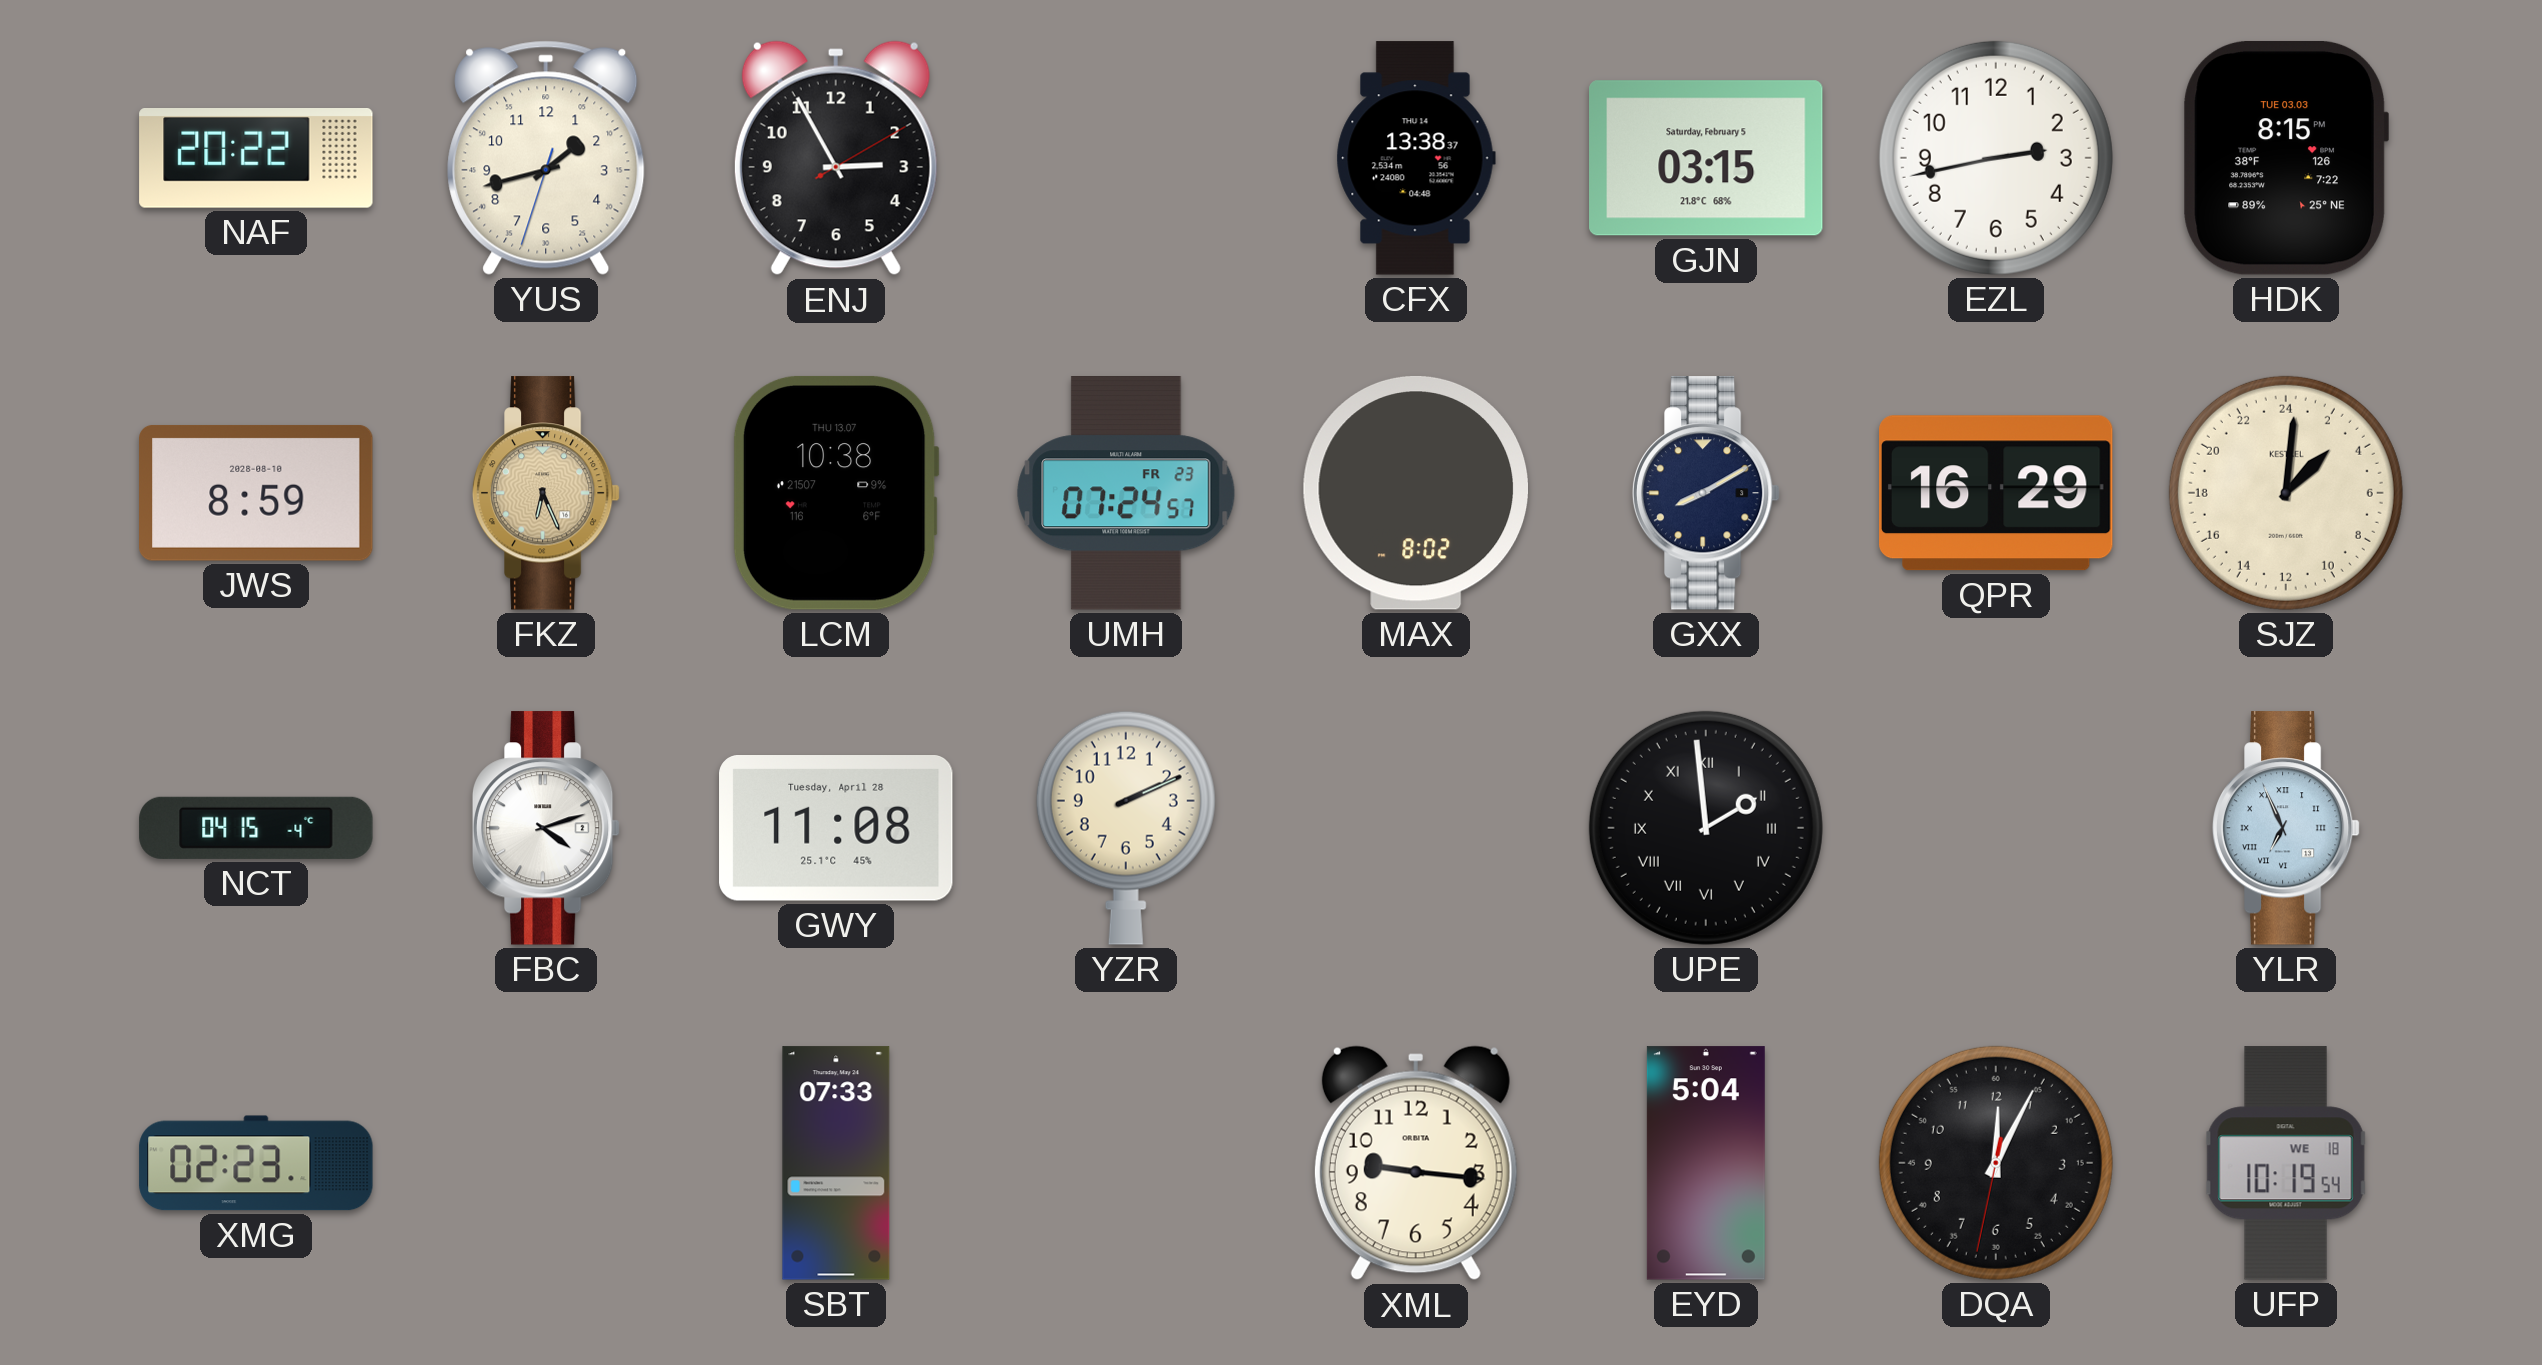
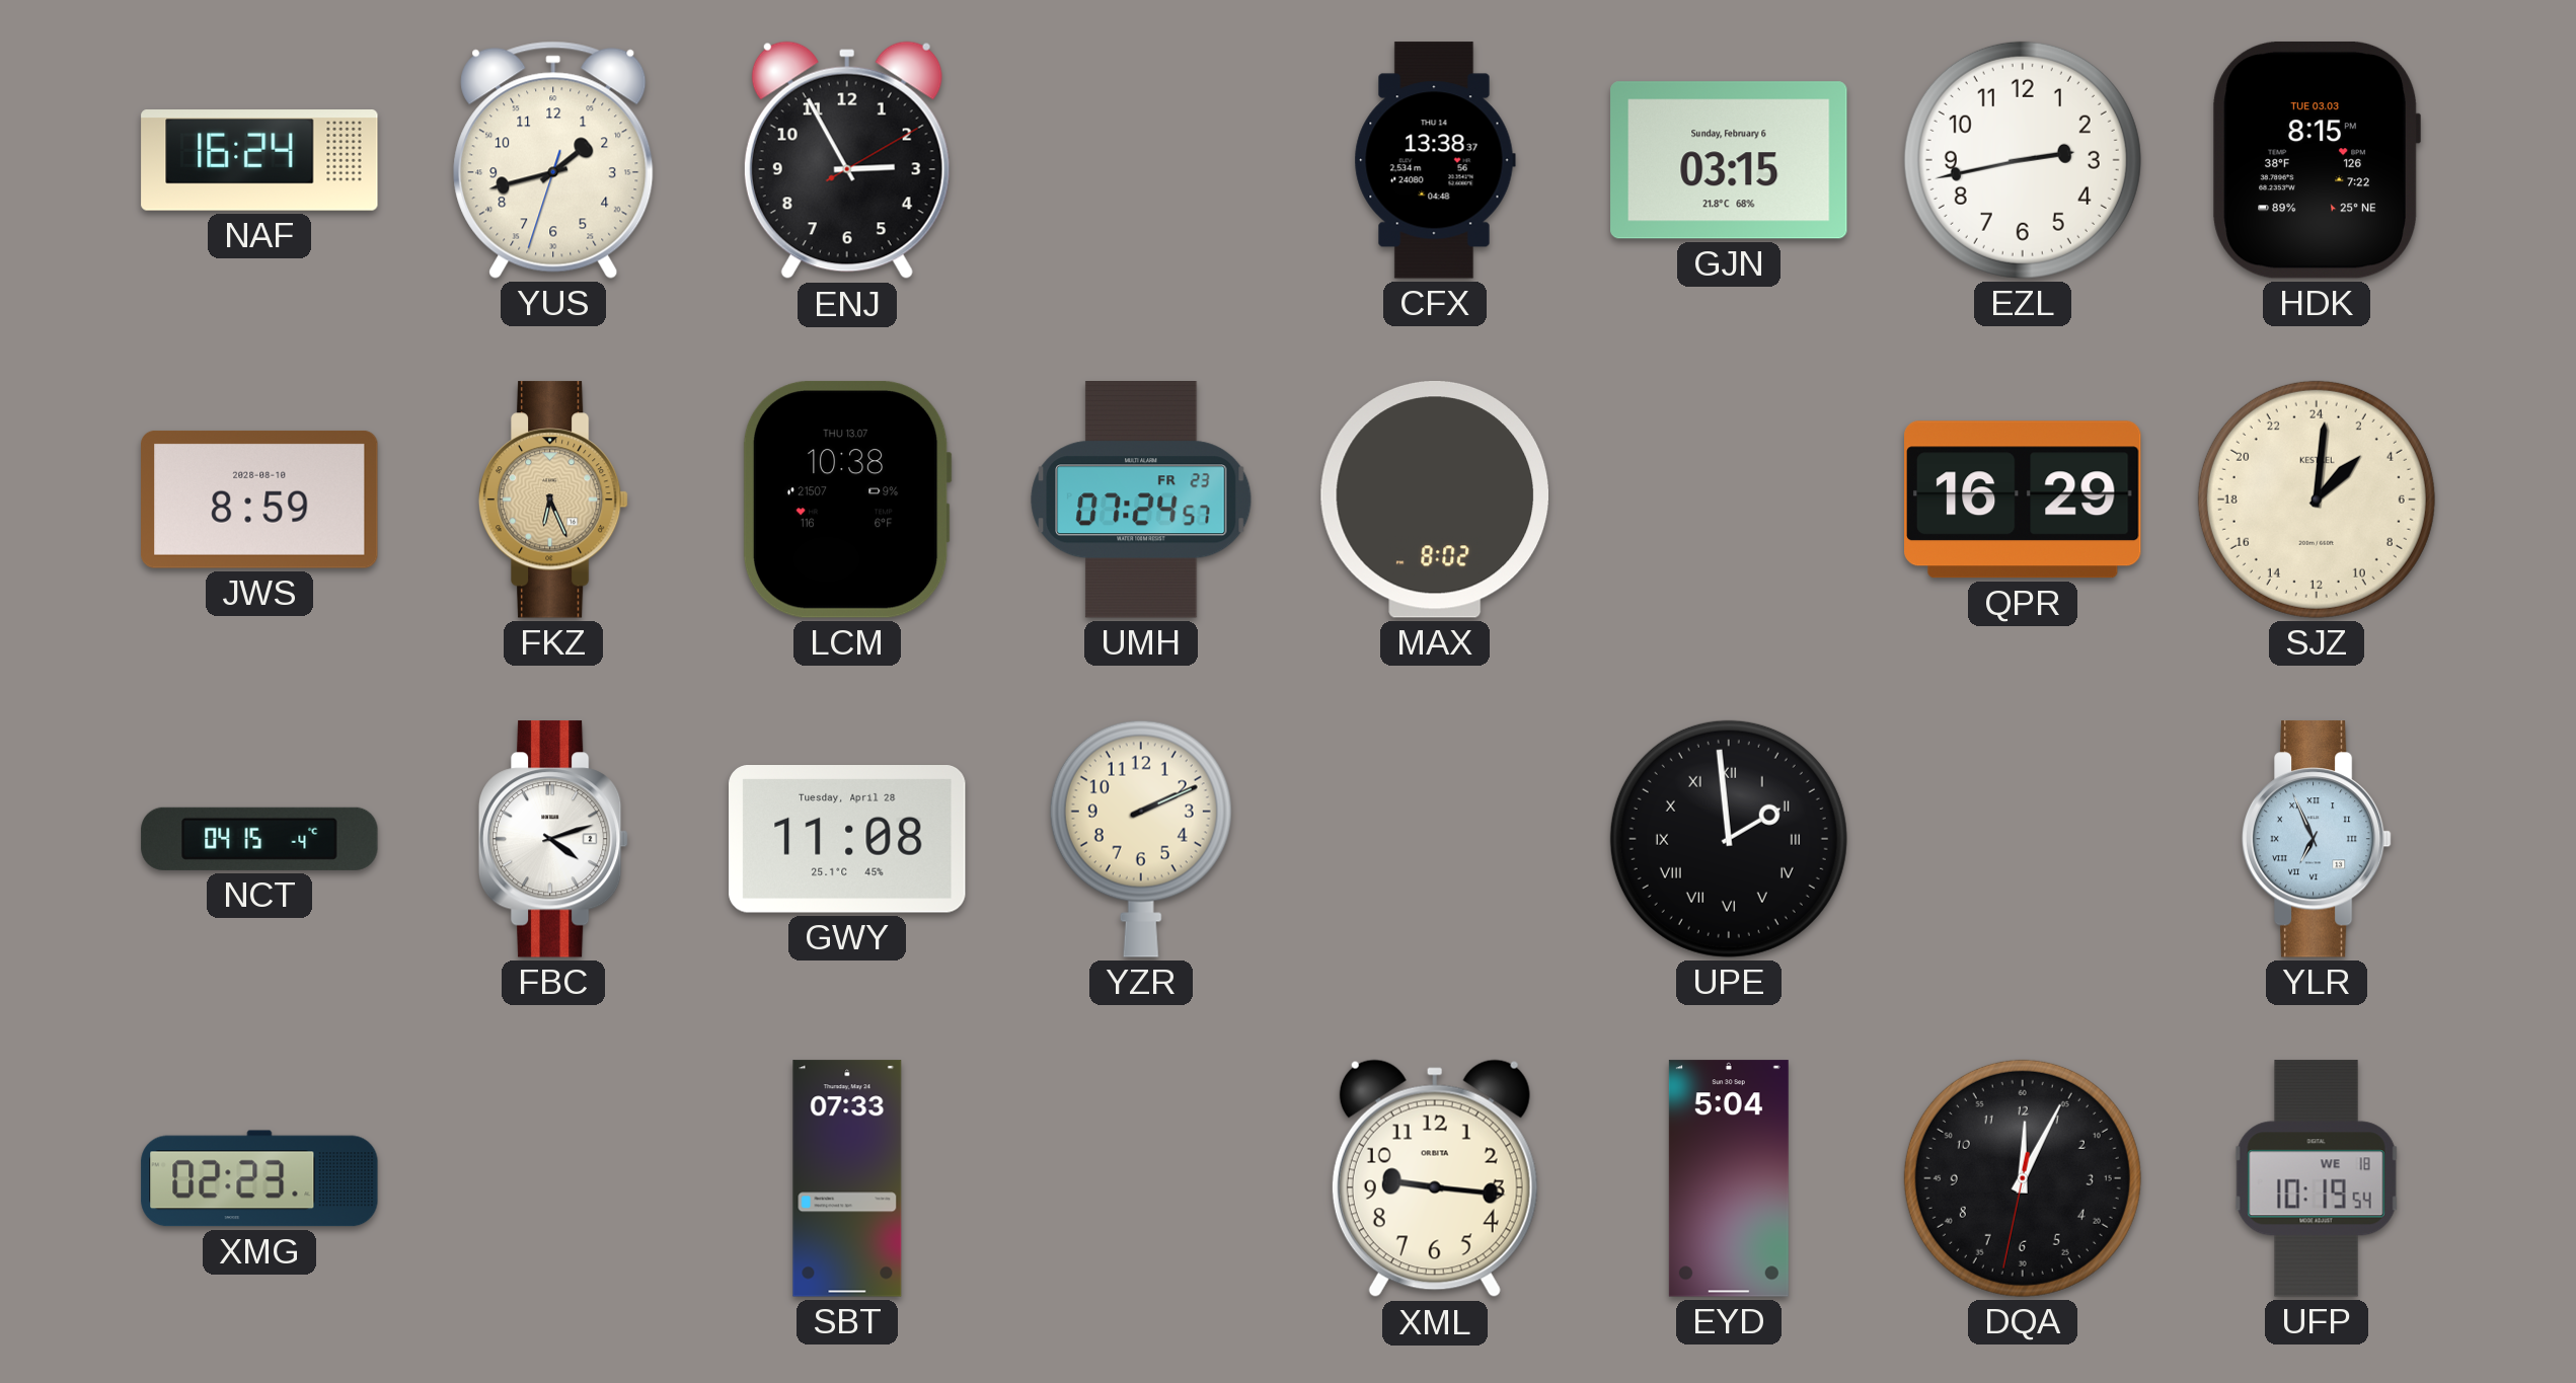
NAF: 20:22 -> 16:24 (259, 161)
GJN date: Saturday, February 5 -> Sunday, February 6 (1729, 160)
GXX: 8:10 -> none (1706, 493)
